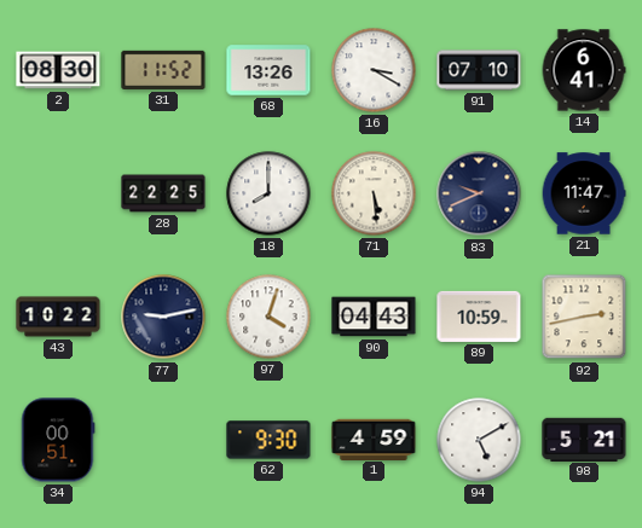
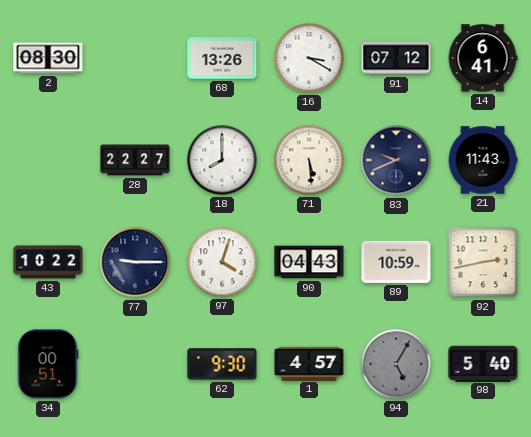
31: 11:52 -> none (163, 70)
91: 07:10 -> 07:12 (396, 58)
28: 22:25 -> 22:27 (135, 160)
21: 11:47 -> 11:43 (483, 160)
77: 9:13 -> 9:15 (135, 262)
1: 4:59 -> 4:57 (309, 363)
94: 5:10 -> 5:05 (396, 364)
94 dial: white -> grey (396, 364)
98: 5:21 -> 5:40 (483, 363)
